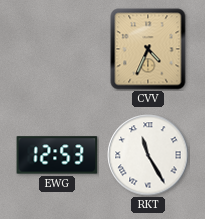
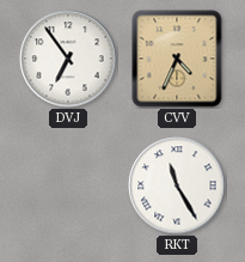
DVJ: none -> 6:54 (68, 59)
EWG: 12:53 -> none (57, 155)
